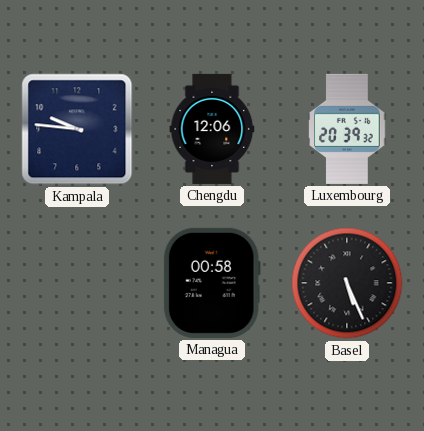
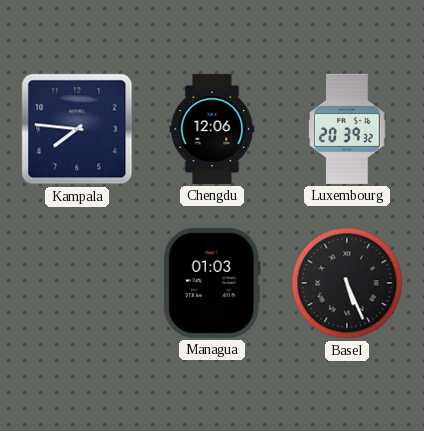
Kampala: 9:46 -> 7:46 (77, 129)
Managua: 00:58 -> 01:03 (212, 283)
